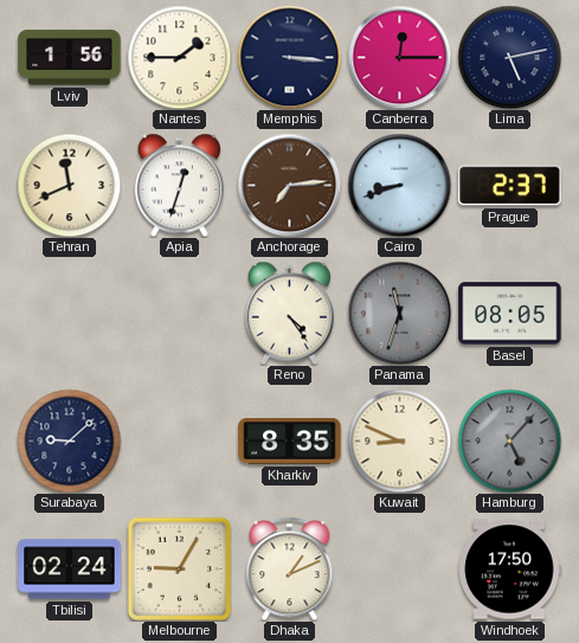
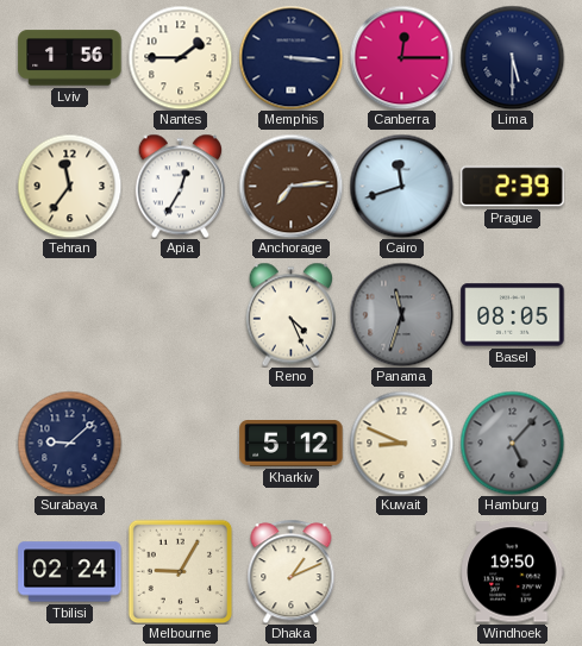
Lima: 5:13 -> 5:30 (512, 57)
Tehran: 11:41 -> 11:36 (69, 186)
Apia: 12:33 -> 12:35 (180, 186)
Cairo: 8:42 -> 11:42 (401, 186)
Prague: 2:37 -> 2:39 (513, 187)
Reno: 4:24 -> 4:26 (290, 314)
Kharkiv: 8:35 -> 5:12 (292, 444)
Windhoek: 17:50 -> 19:50 (512, 572)
